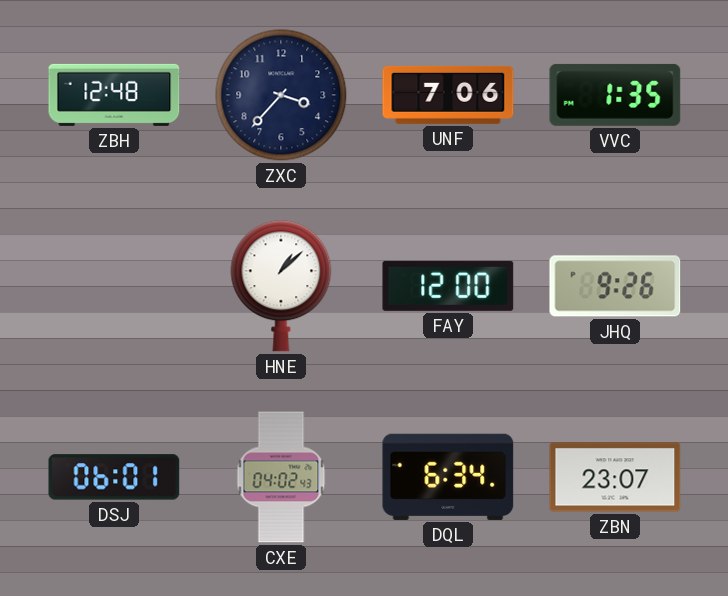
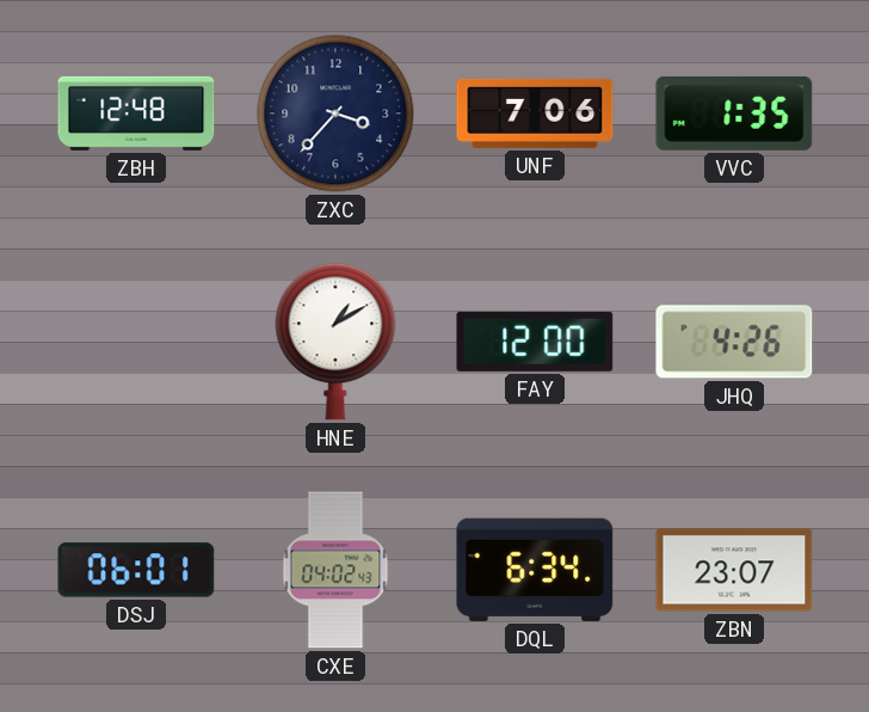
HNE: 1:08 -> 1:10 (335, 342)
JHQ: 9:26 -> 4:26 (734, 342)
